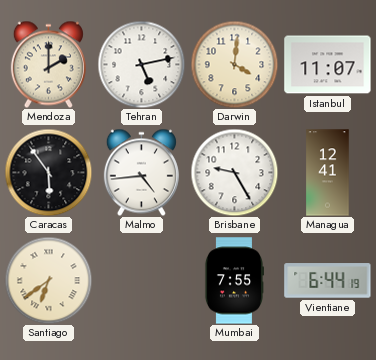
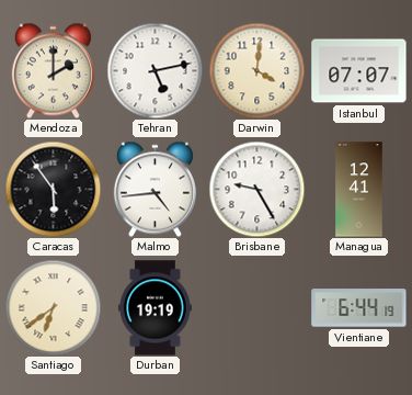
Istanbul: 11:07 -> 07:07 (359, 71)
Durban: none -> 19:19 (154, 308)
Mumbai: 7:55 -> none (233, 281)
